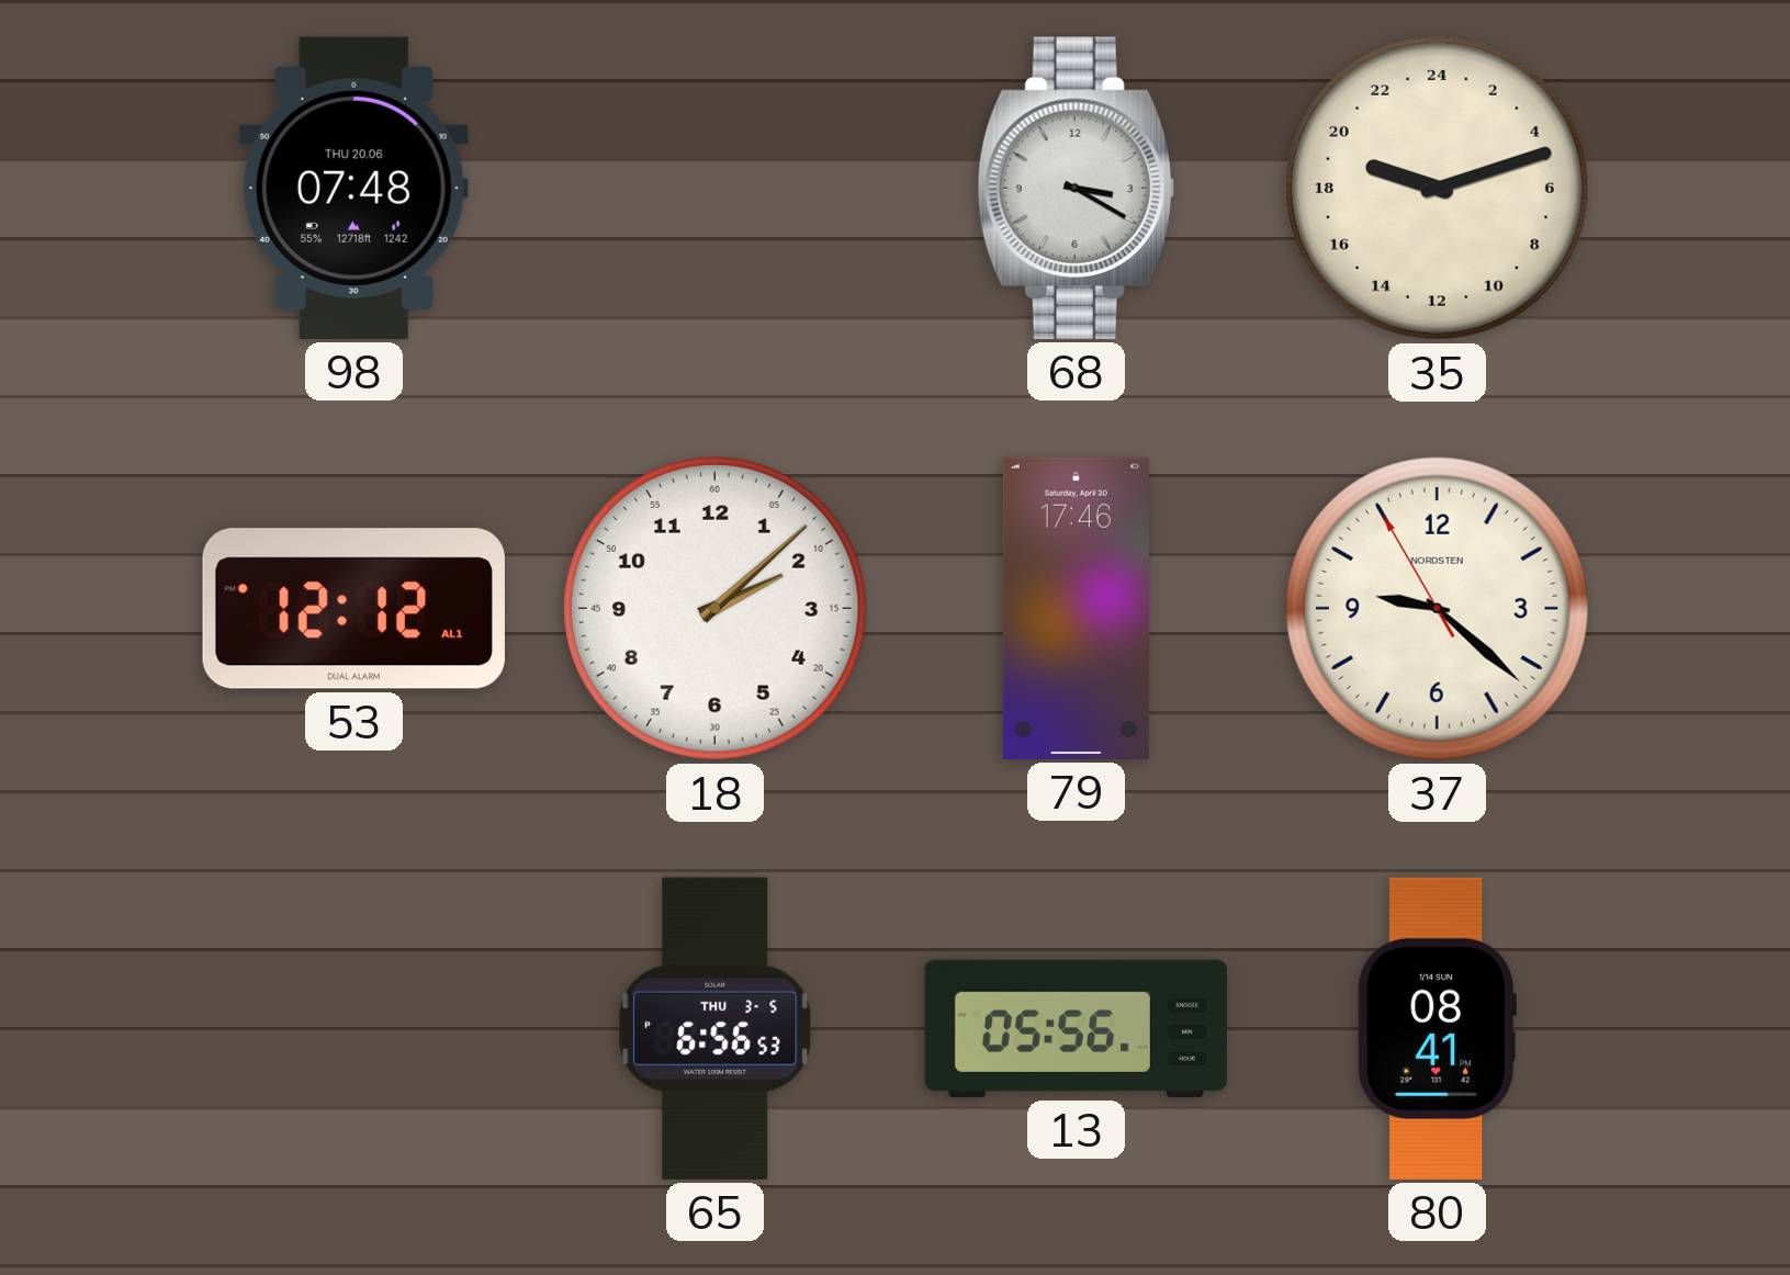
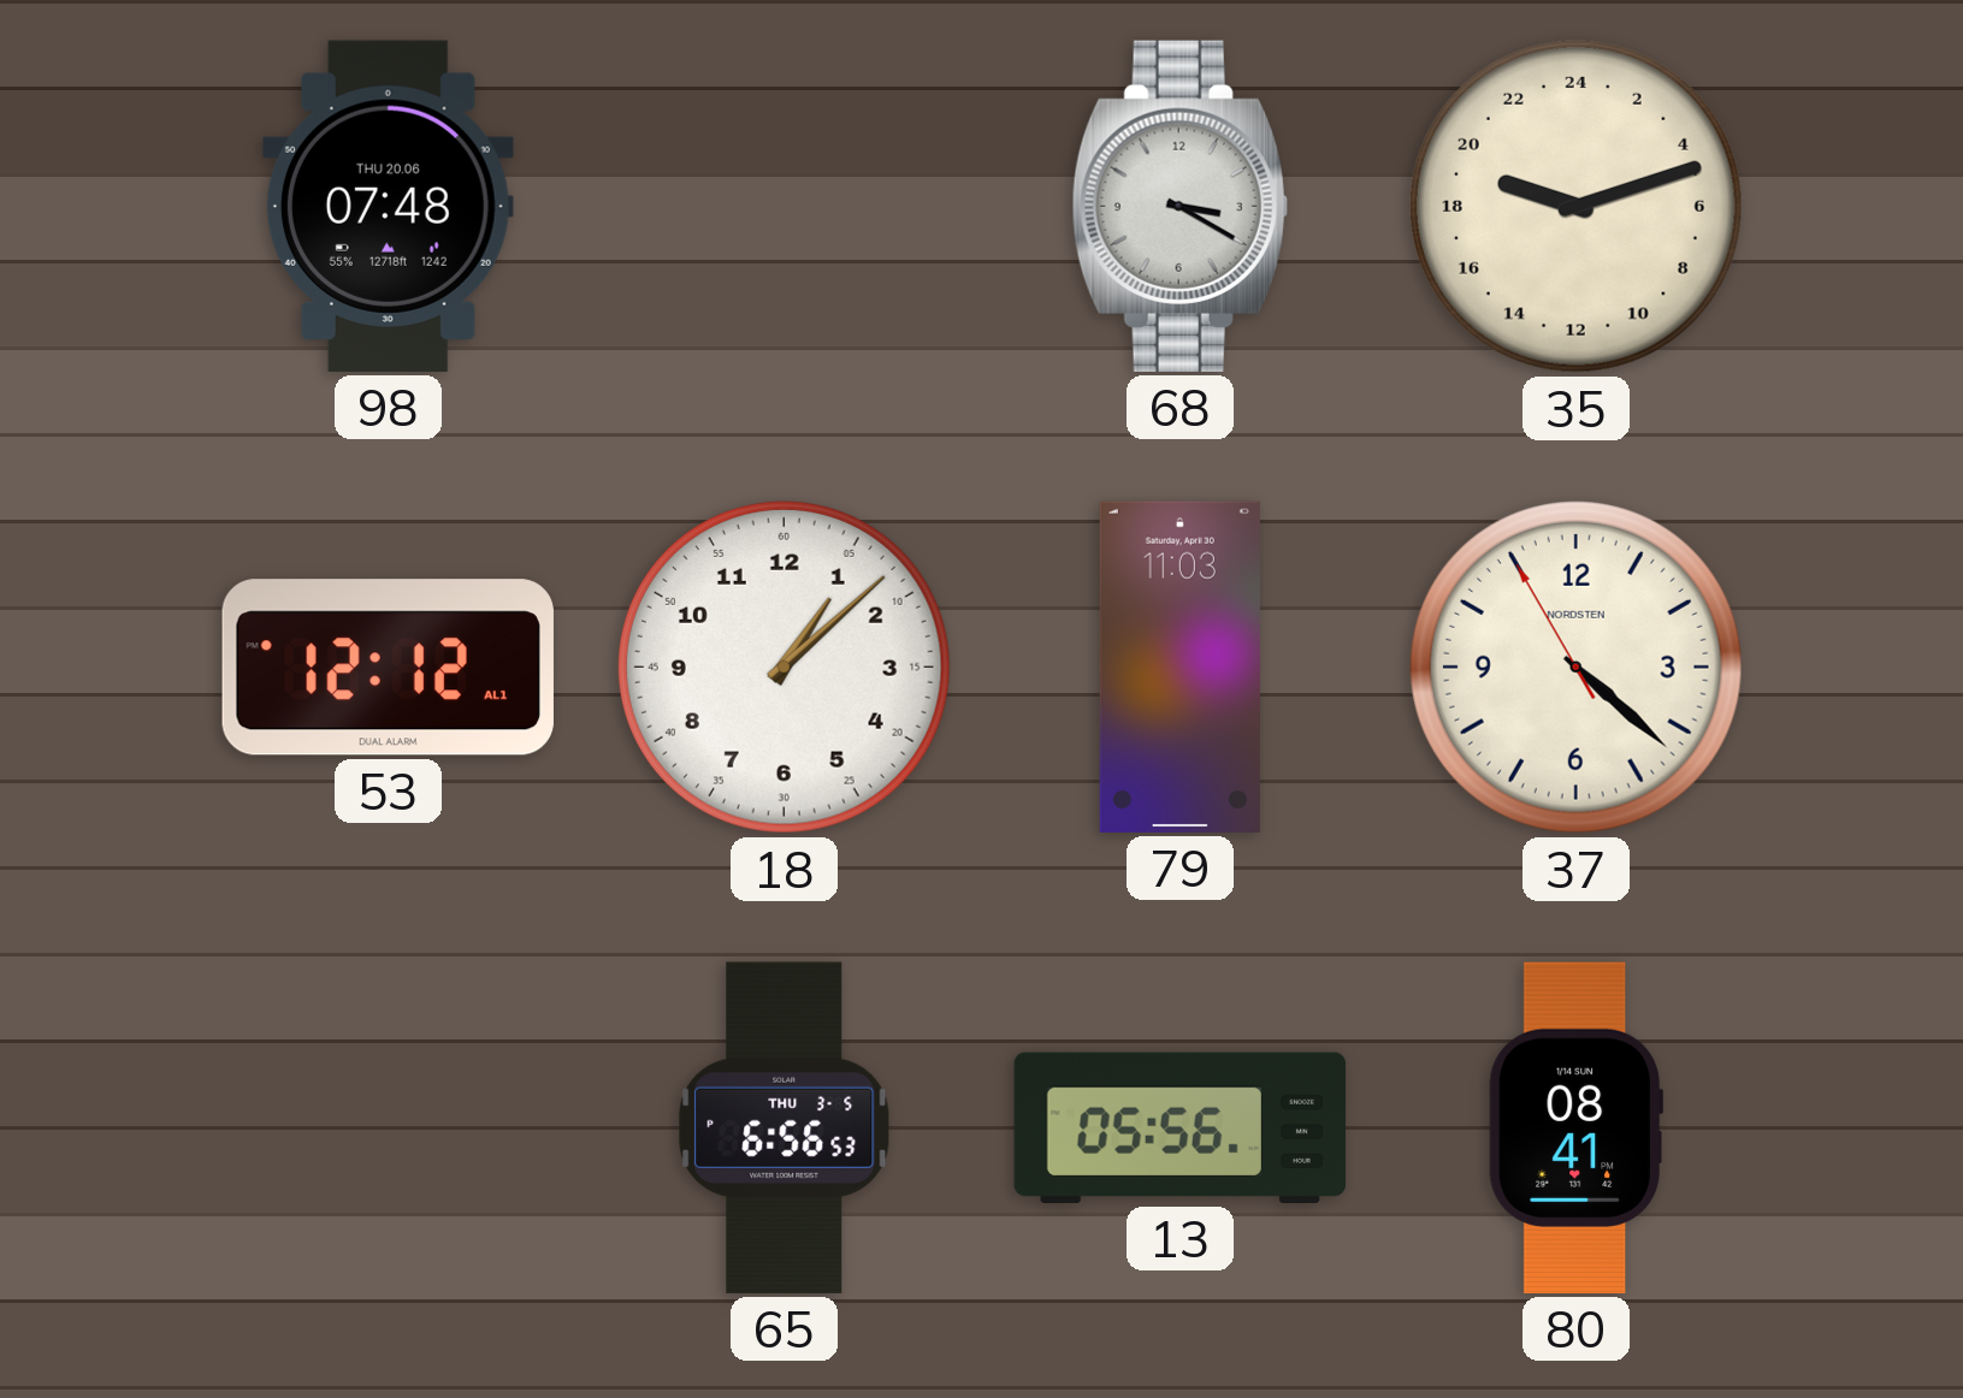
18: 2:08 -> 1:08 (784, 667)
79: 17:46 -> 11:03 (1179, 667)
37: 9:21 -> 4:21 (1575, 667)
